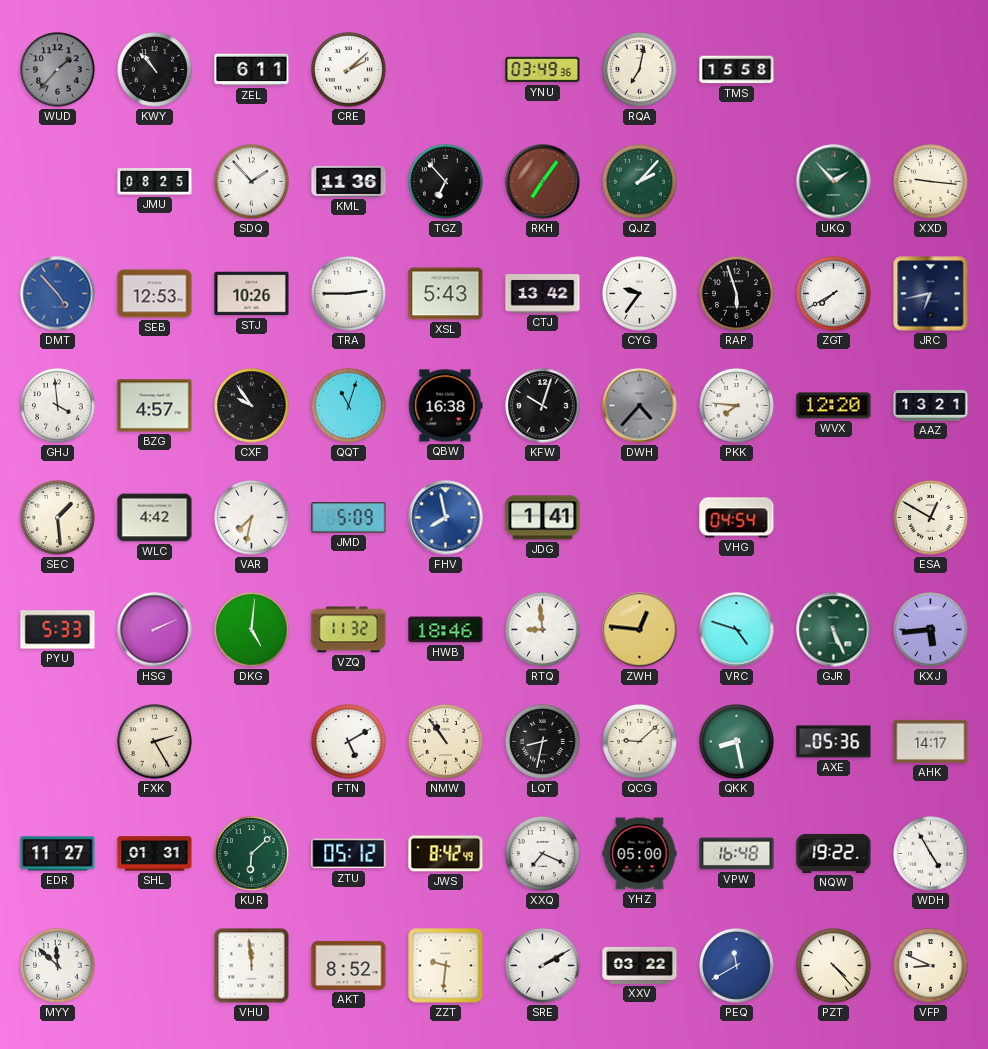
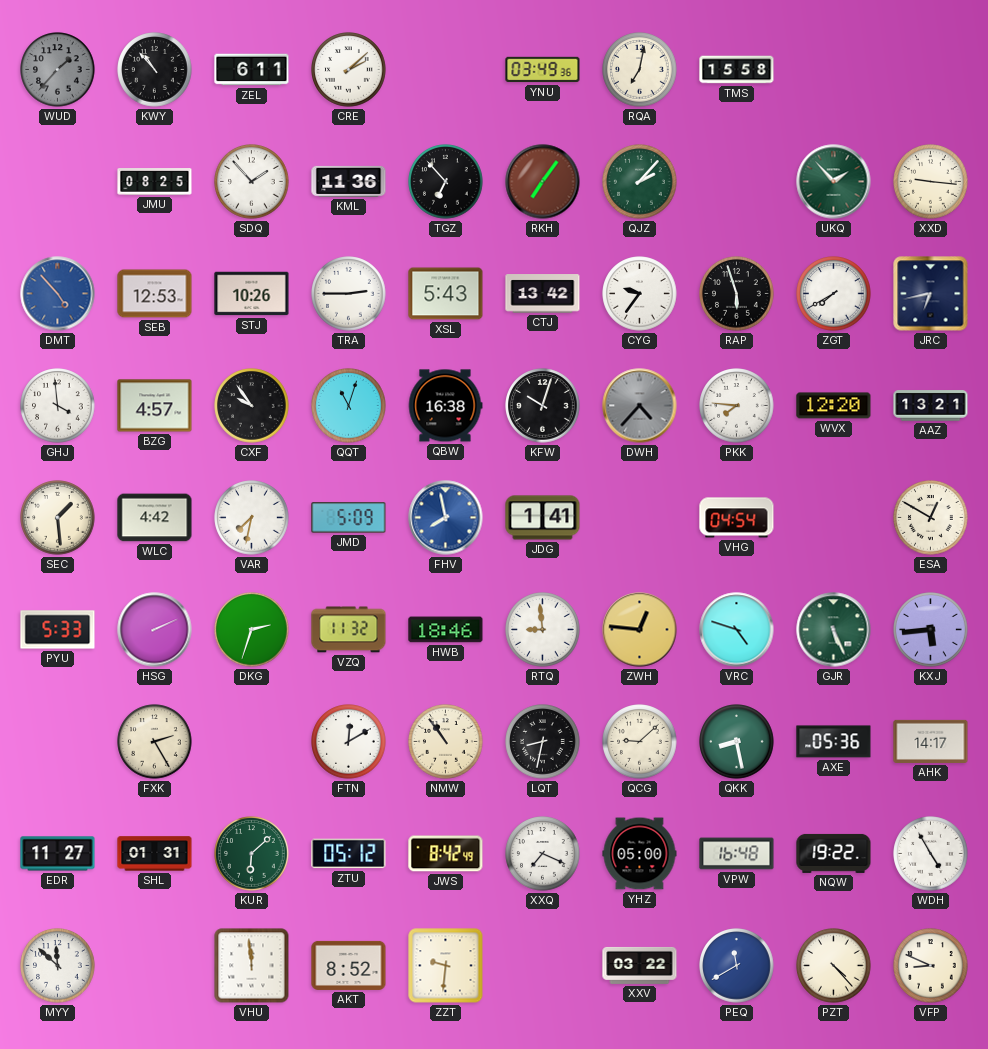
DKG: 5:01 -> 2:33 (252, 630)
FTN: 5:10 -> 12:10 (349, 742)
SRE: 2:10 -> none (543, 966)
